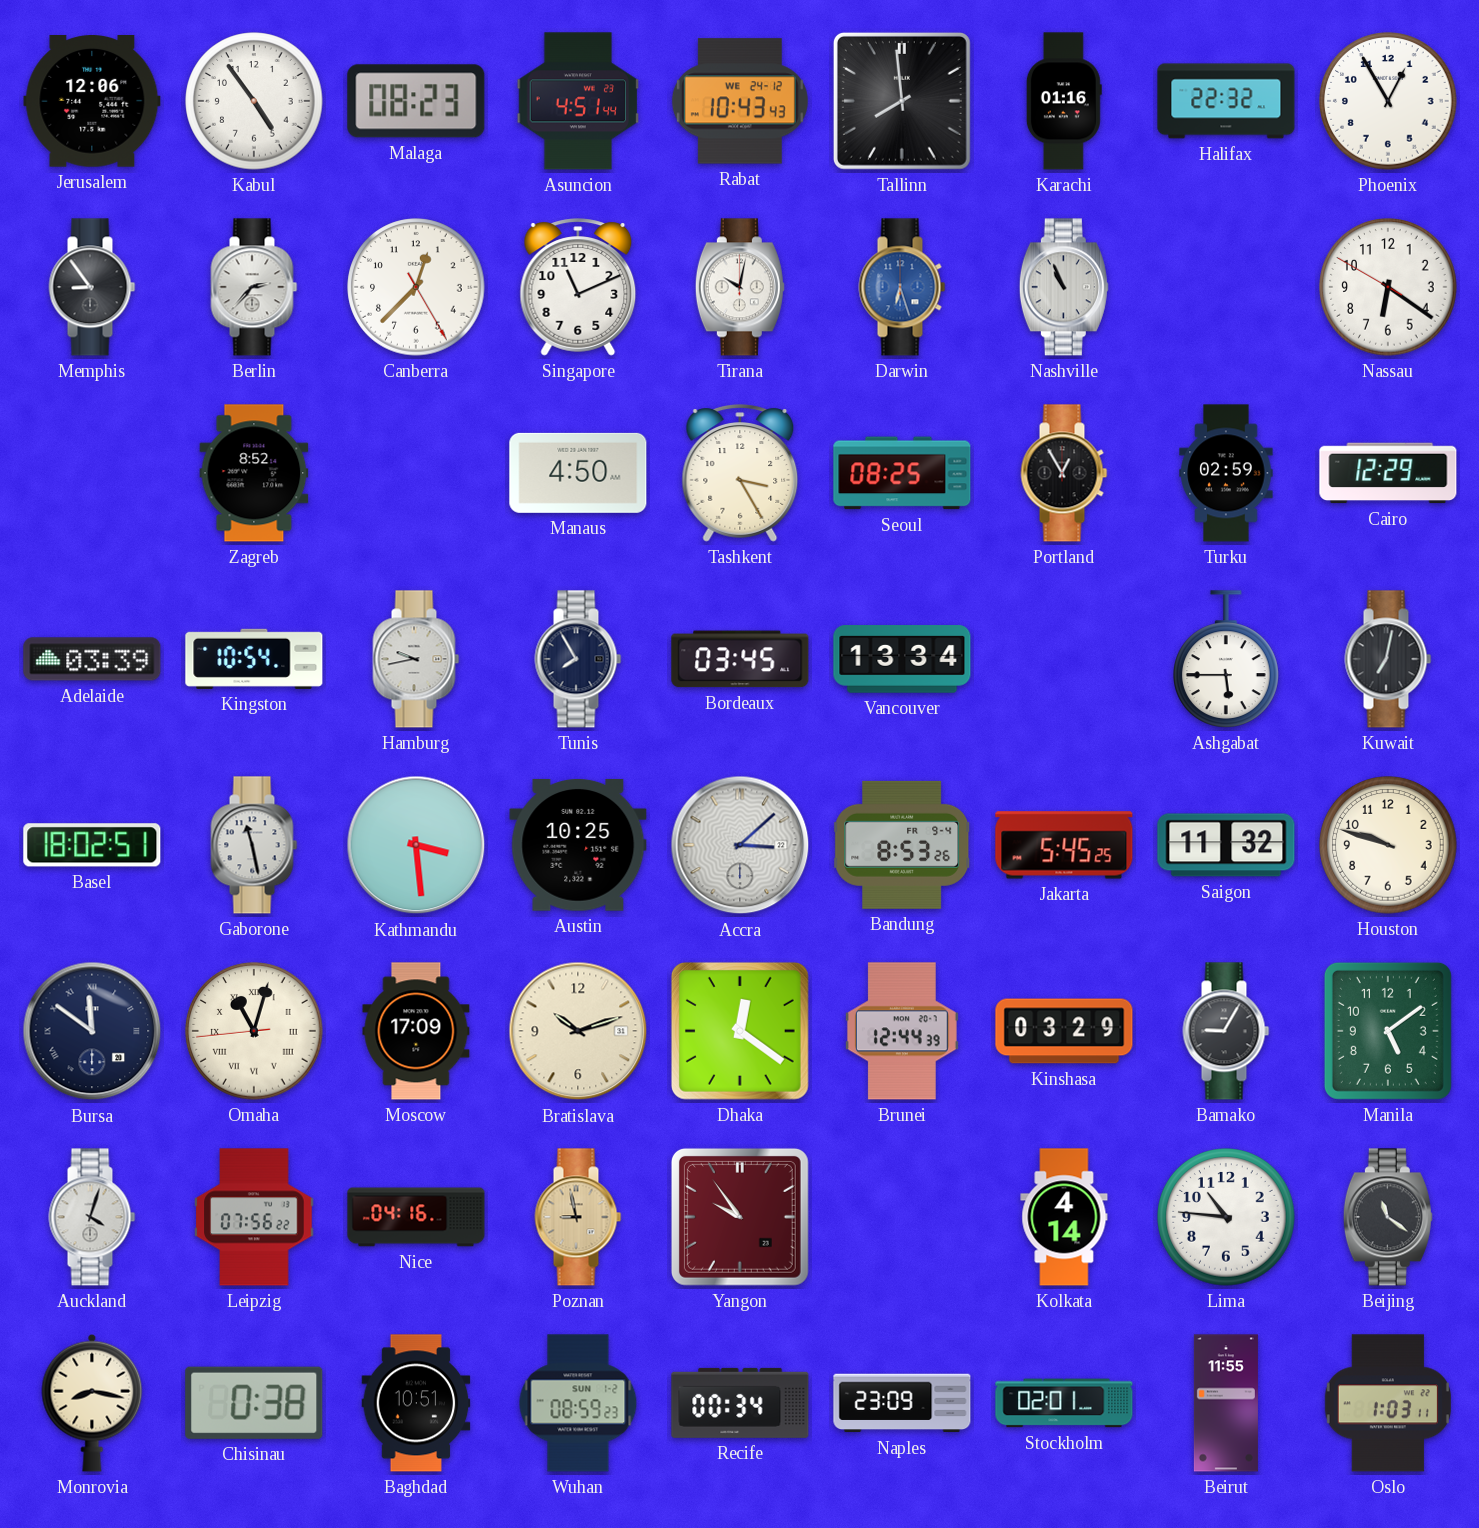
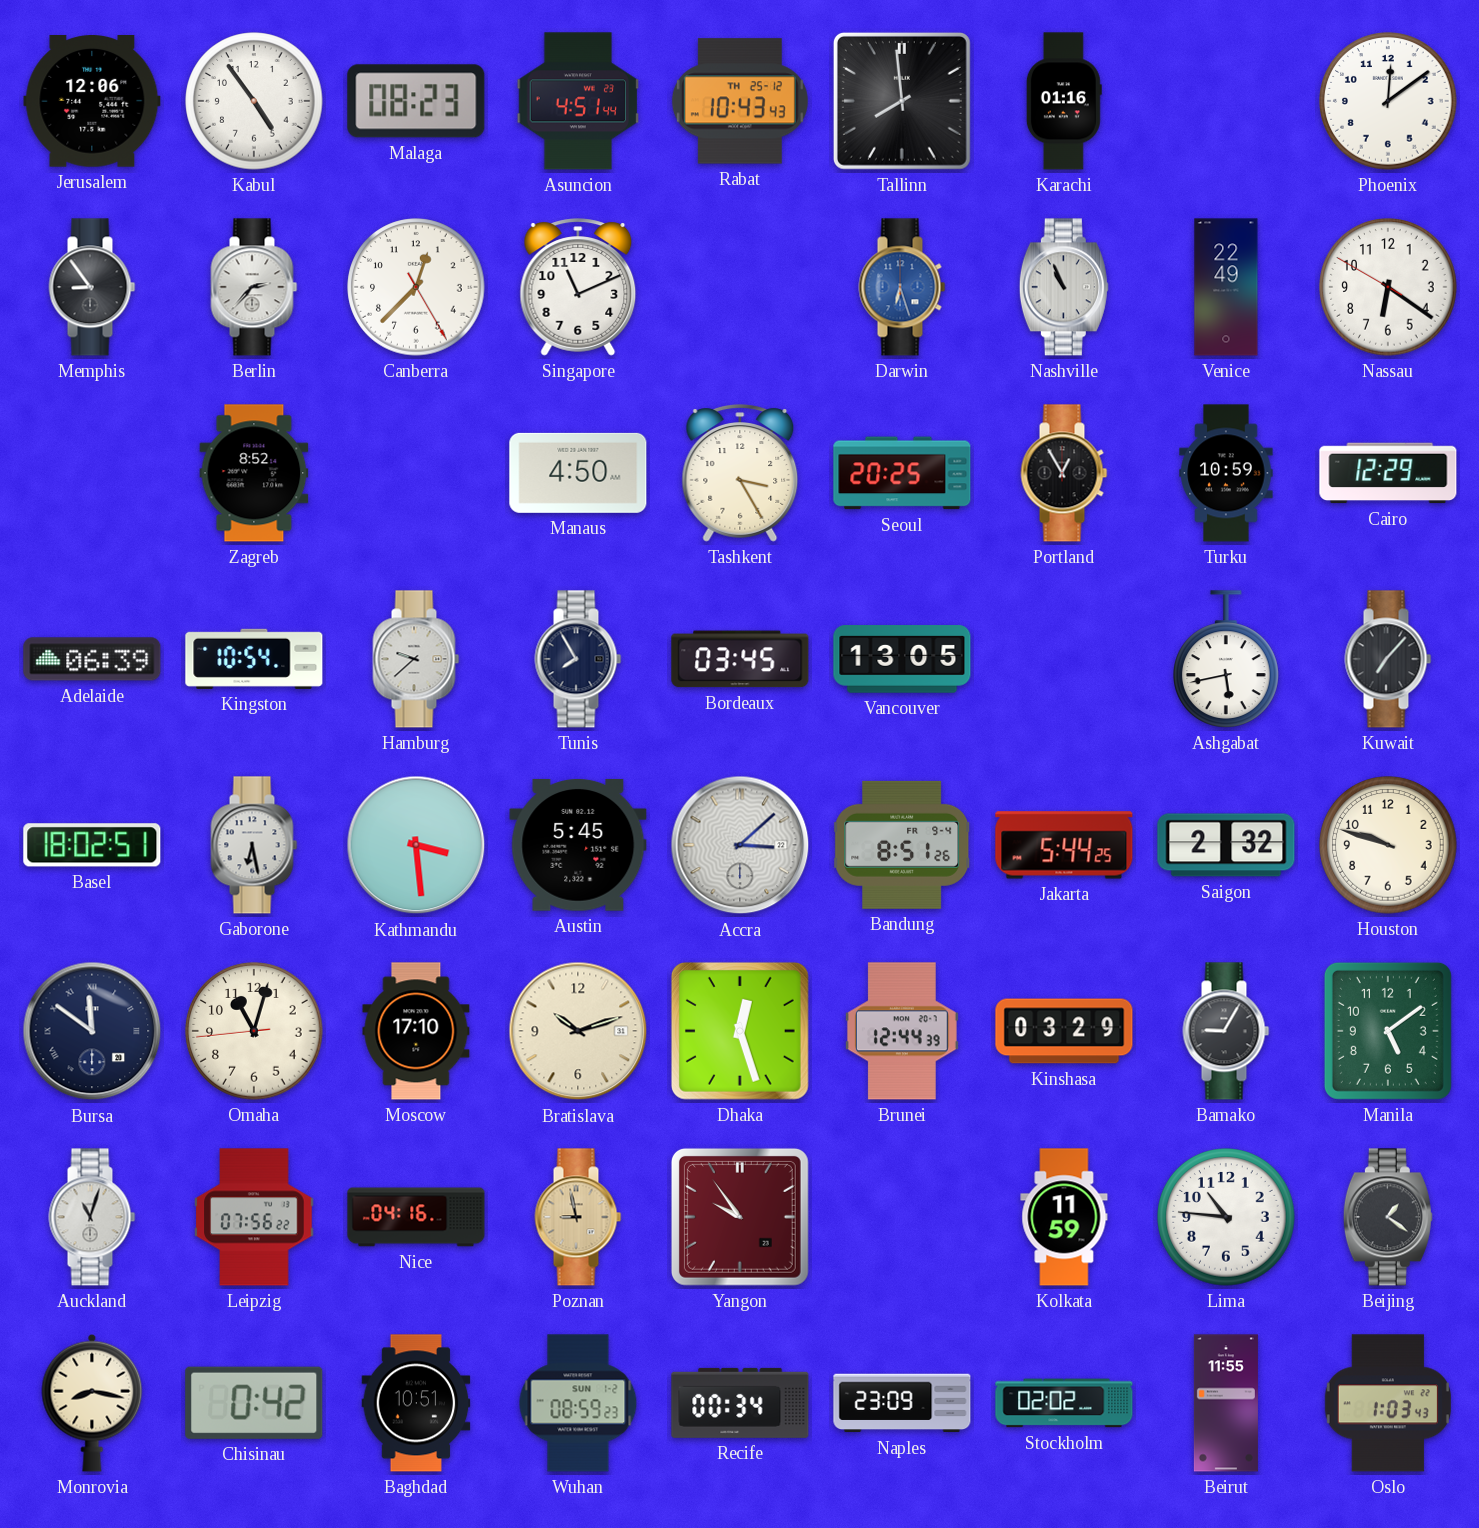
Rabat date: WE 24-12 -> TH 25-12 (740, 101)
Halifax: 22:32 -> none (1226, 101)
Phoenix: 12:55 -> 12:09 (1388, 101)
Tirana: 10:02 -> none (740, 287)
Venice: none -> 22:49 (1226, 287)
Seoul: 08:25 -> 20:25 (902, 473)
Turku: 02:59 -> 10:59 (1226, 473)
Adelaide: 03:39 -> 06:39 (92, 659)
Hamburg: 9:43 -> 9:38 (416, 659)
Vancouver: 13:34 -> 13:05 (902, 659)
Ashgabat: 5:45 -> 5:43 (1227, 659)
Kuwait: 7:02 -> 7:07 (1388, 659)
Gaborone: 11:28 -> 6:28 (254, 845)
Austin: 10:25 -> 5:45 (578, 845)
Bandung: 8:53 -> 8:51 (903, 845)
Jakarta: 5:45 -> 5:44 (1064, 845)
Saigon: 11:32 -> 2:32 (1226, 845)
Omaha numerals: Roman -> Arabic (254, 1031)
Moscow: 17:09 -> 17:10 (416, 1031)
Dhaka: 12:21 -> 12:27 (740, 1031)
Auckland: 4:03 -> 11:03 (92, 1217)
Kolkata: 4:14 -> 11:59 (1064, 1217)
Beijing: 11:21 -> 1:21 (1388, 1217)
Chisinau: 0:38 -> 0:42 (254, 1403)
Stockholm: 02:01 -> 02:02 (1064, 1403)
Oslo: 1:03:11 -> 1:03:43 (1388, 1403)
